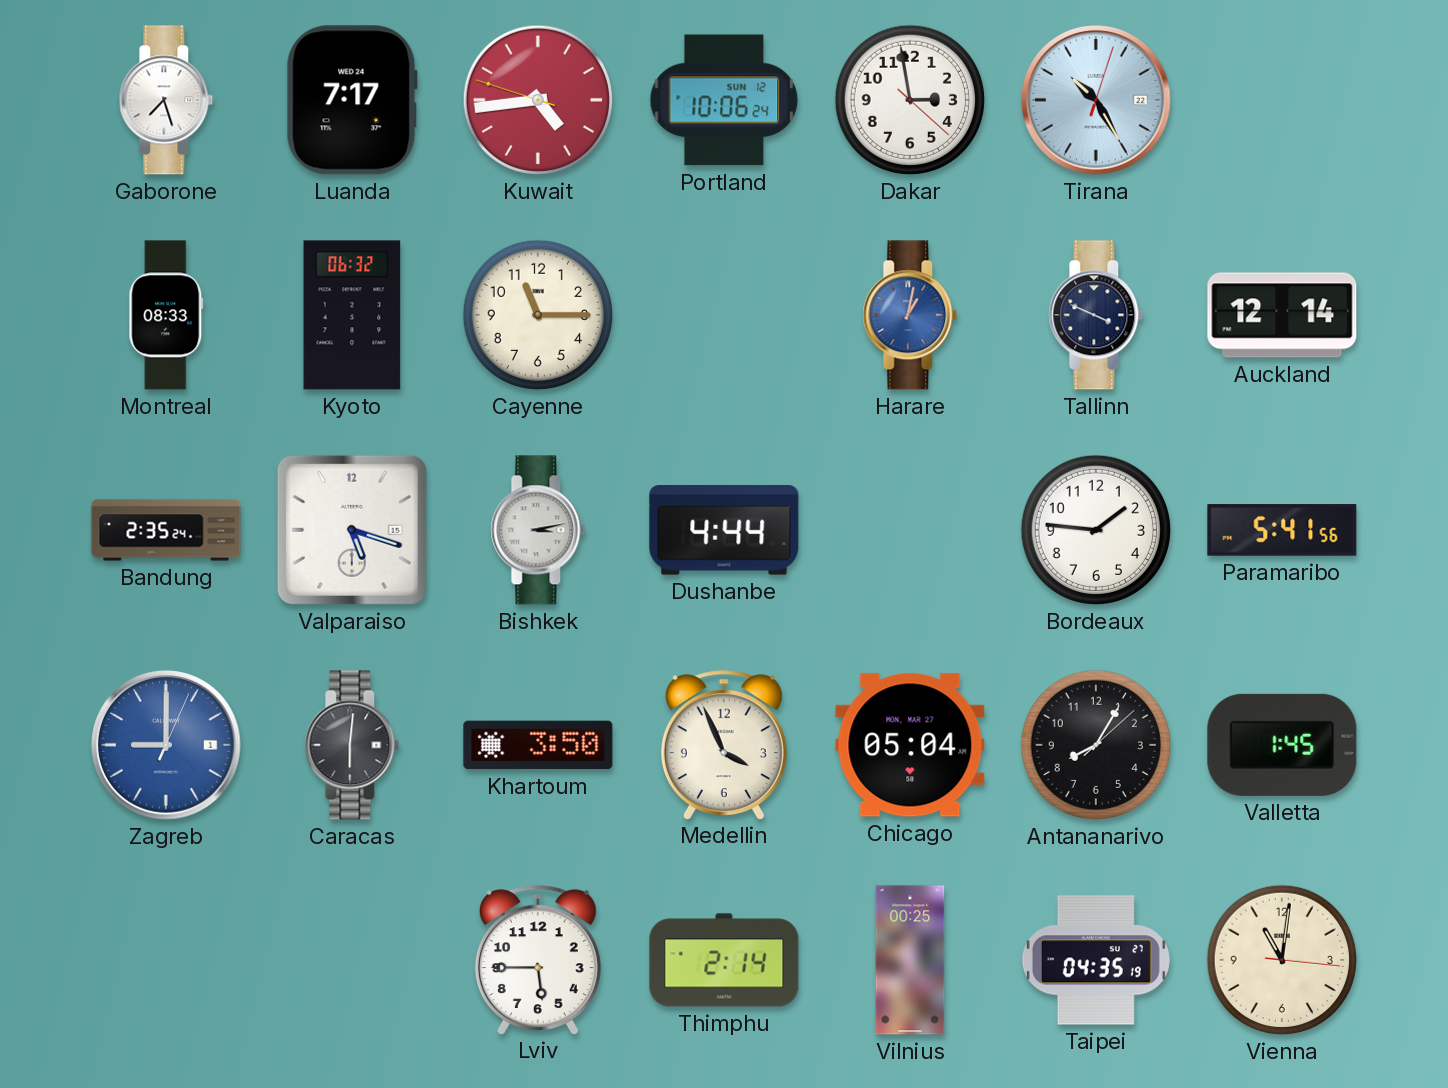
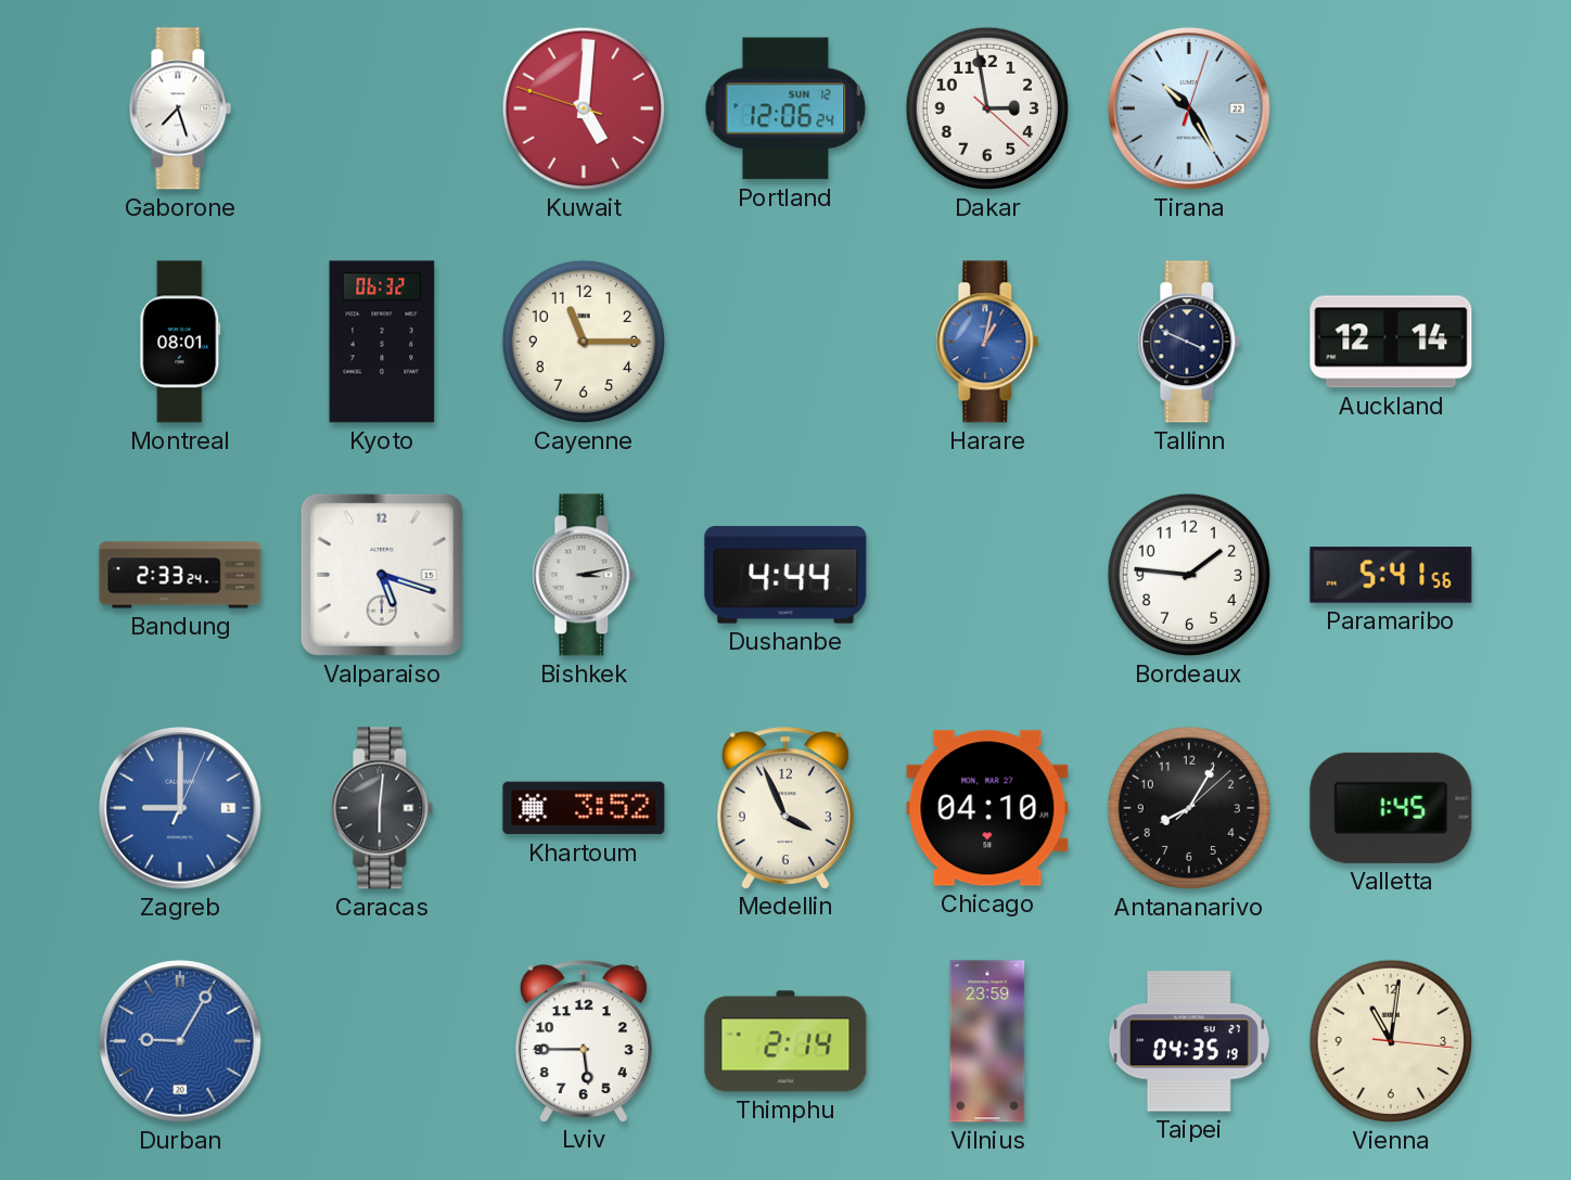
Luanda: 7:17 -> none (352, 100)
Kuwait: 4:43 -> 5:00 (584, 108)
Portland: 10:06 -> 12:06 (785, 108)
Montreal: 08:33 -> 08:01 (180, 342)
Bandung: 2:35 -> 2:33 (180, 575)
Khartoum: 3:50 -> 3:52 (584, 808)
Chicago: 05:04 -> 04:10 (987, 808)
Durban: none -> 9:05 (180, 1041)
Vilnius: 00:25 -> 23:59 (987, 1041)
